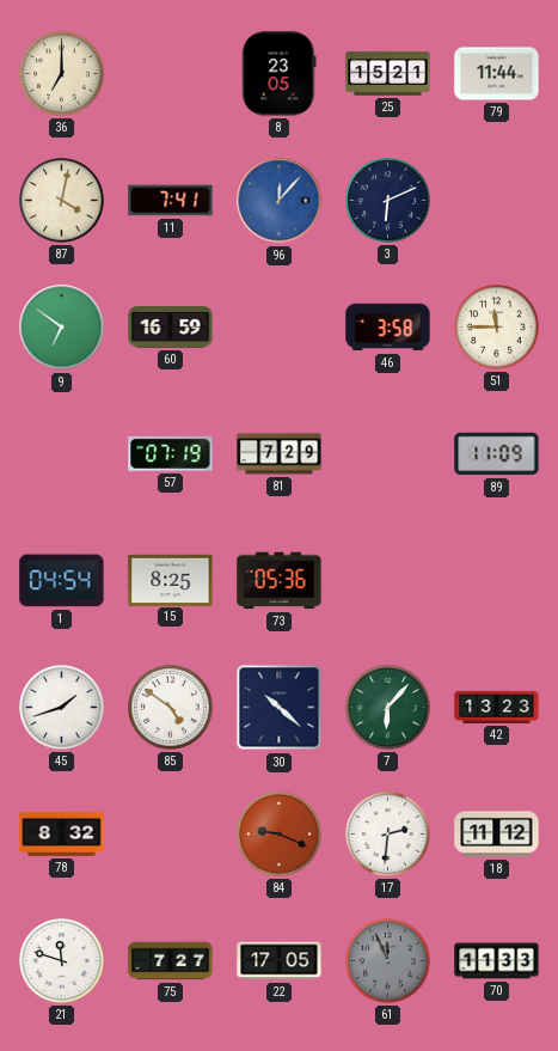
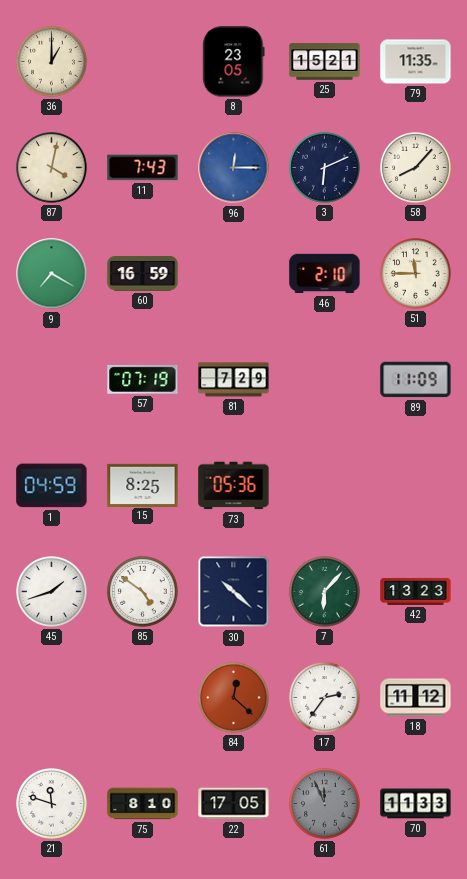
36: 7:00 -> 1:00 (52, 62)
79: 11:44 -> 11:35 (416, 62)
11: 7:41 -> 7:43 (143, 168)
96: 12:07 -> 12:15 (234, 168)
58: none -> 8:07 (416, 168)
9: 6:51 -> 7:20 (52, 274)
46: 3:58 -> 2:10 (325, 274)
1: 04:54 -> 04:59 (52, 486)
78: 8:32 -> none (62, 833)
84: 9:19 -> 12:22 (234, 698)
17: 2:31 -> 2:36 (325, 698)
75: 7:27 -> 8:10 (143, 804)
